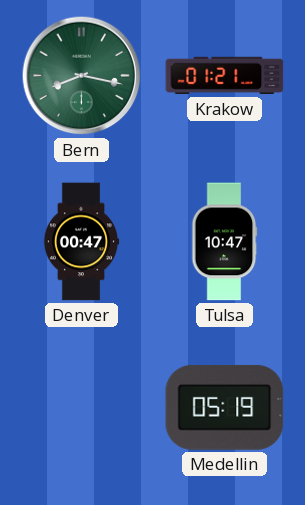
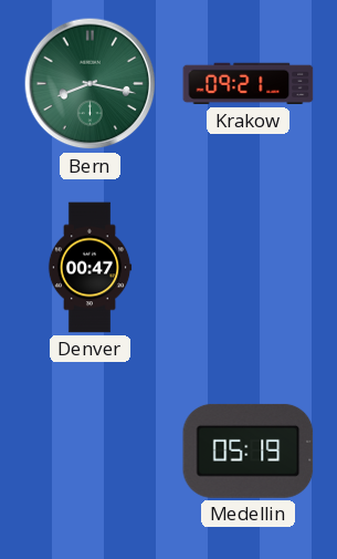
Krakow: 01:21 -> 09:21 (249, 84)
Tulsa: 10:47 -> none (225, 242)
